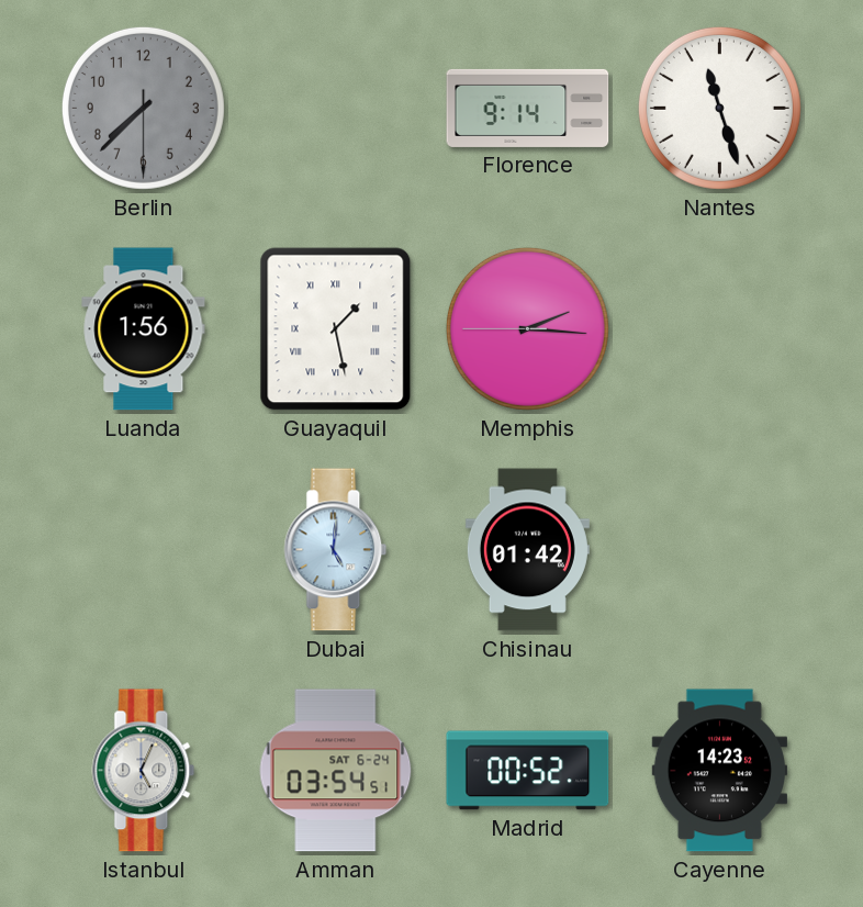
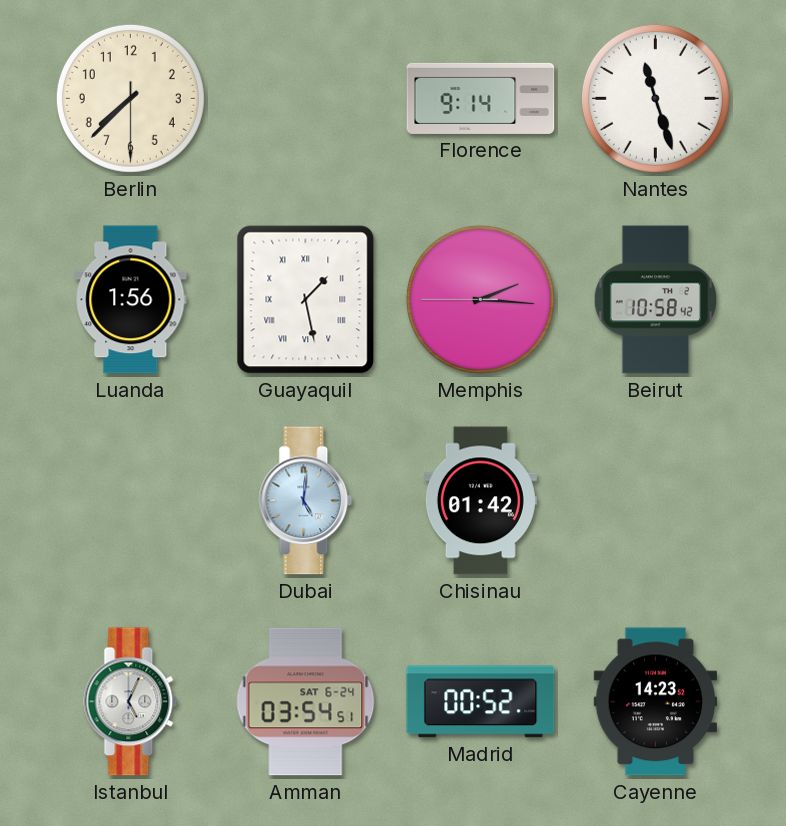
Berlin dial: grey -> cream (130, 98)
Beirut: none -> 10:58 (655, 300)
